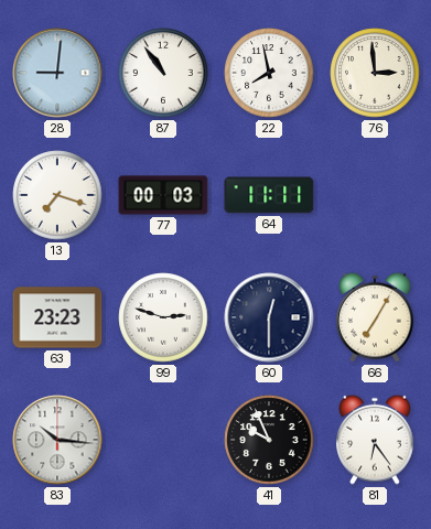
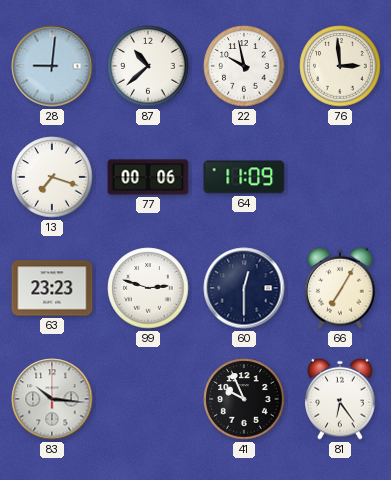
87: 10:54 -> 10:38 (148, 66)
22: 7:58 -> 9:58 (244, 66)
77: 00:03 -> 00:06 (148, 177)
64: 11:11 -> 11:09 (244, 177)
